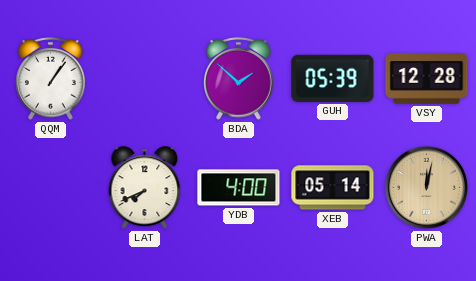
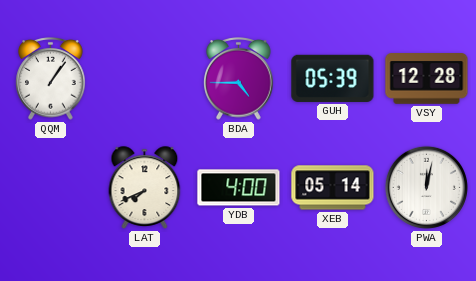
BDA: 1:52 -> 4:45 (239, 79)
PWA dial: champagne -> white (426, 187)
